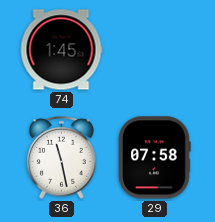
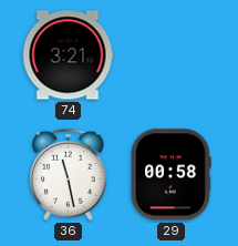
74: 1:45 -> 3:21 (68, 55)
29: 07:58 -> 00:58 (172, 175)
